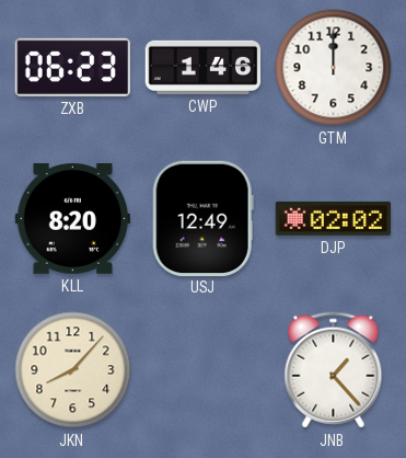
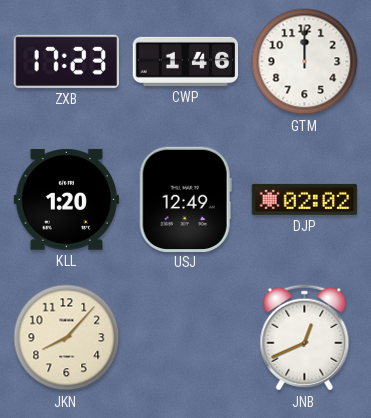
ZXB: 06:23 -> 17:23 (66, 61)
KLL: 8:20 -> 1:20 (66, 199)
JNB: 1:23 -> 12:41 (305, 338)
